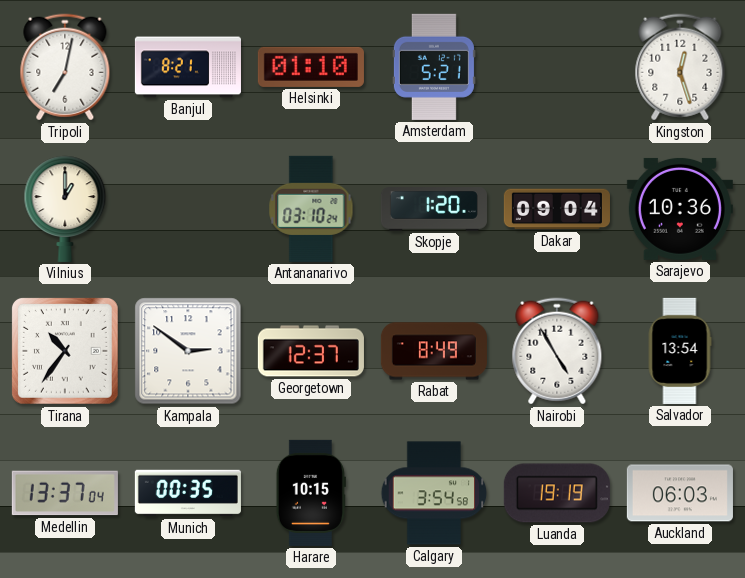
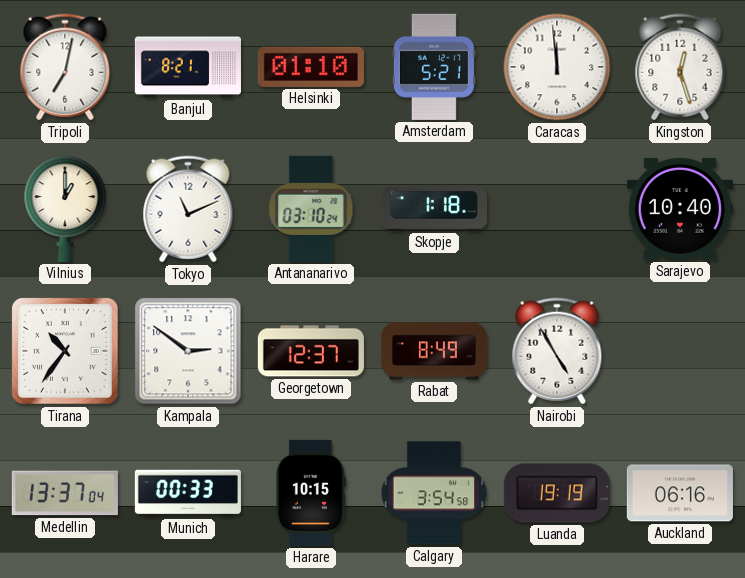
Caracas: none -> 11:59 (557, 67)
Tokyo: none -> 11:11 (188, 209)
Skopje: 1:20 -> 1:18 (434, 209)
Dakar: 09:04 -> none (557, 209)
Sarajevo: 10:36 -> 10:40 (680, 209)
Salvador: 13:54 -> none (680, 351)
Munich: 00:35 -> 00:33 (188, 493)
Auckland: 06:03 -> 06:16 (680, 493)
